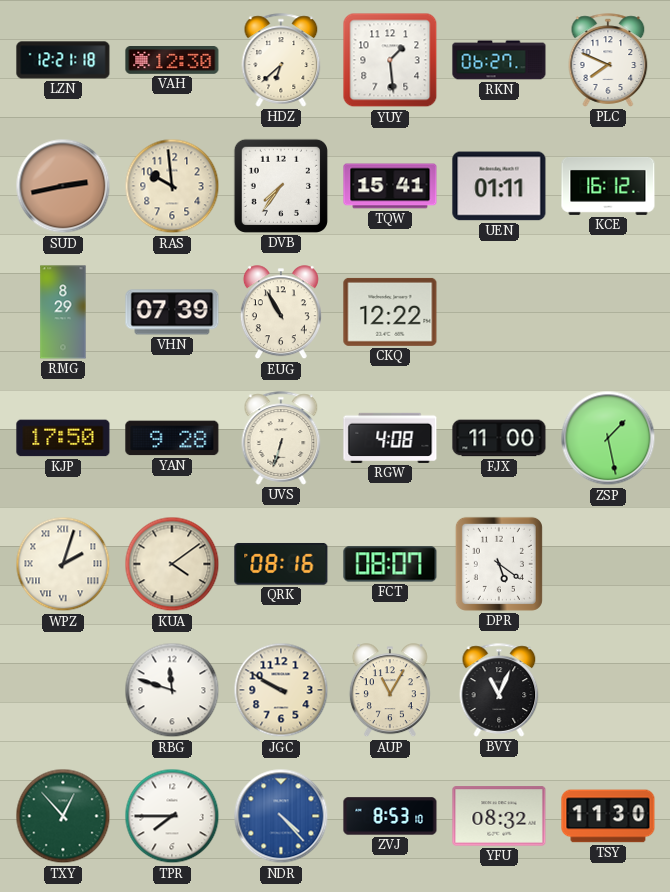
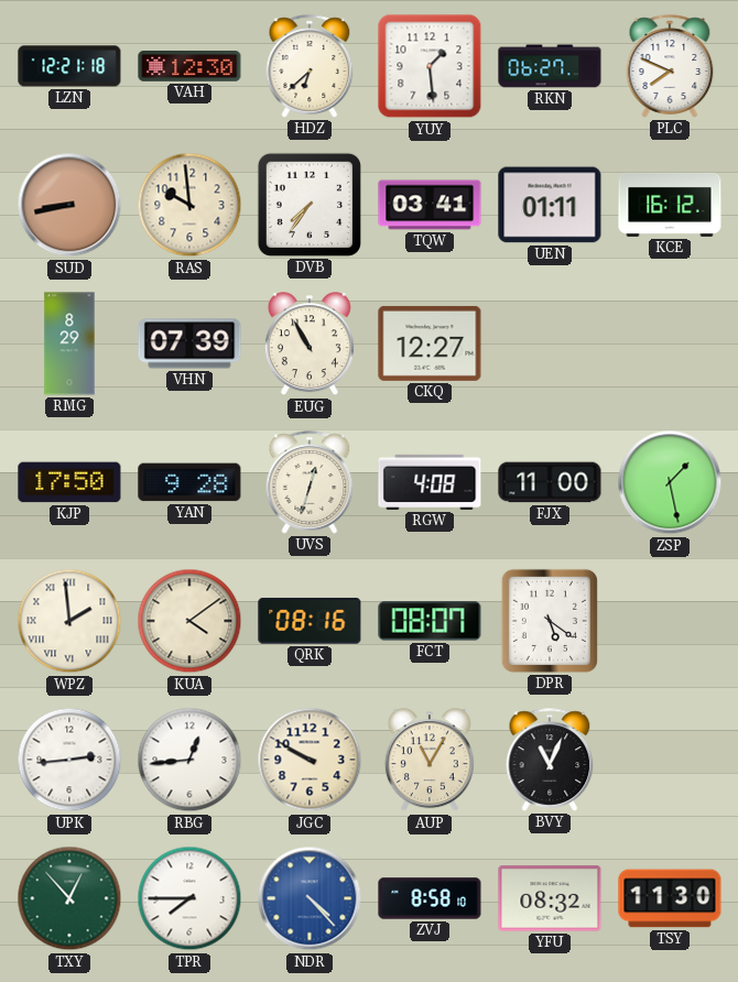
SUD: 2:43 -> 8:43 (69, 205)
TQW: 15:41 -> 03:41 (430, 205)
CKQ: 12:22 -> 12:27 (430, 343)
UVS: 6:33 -> 12:33 (310, 482)
WPZ: 2:03 -> 1:59 (69, 621)
UPK: none -> 2:44 (69, 760)
RBG: 11:48 -> 12:44 (189, 760)
ZVJ: 8:53 -> 8:58 (430, 898)
